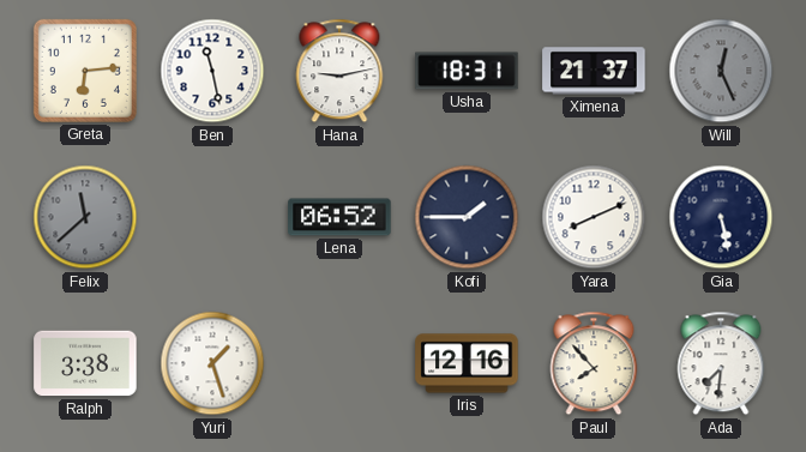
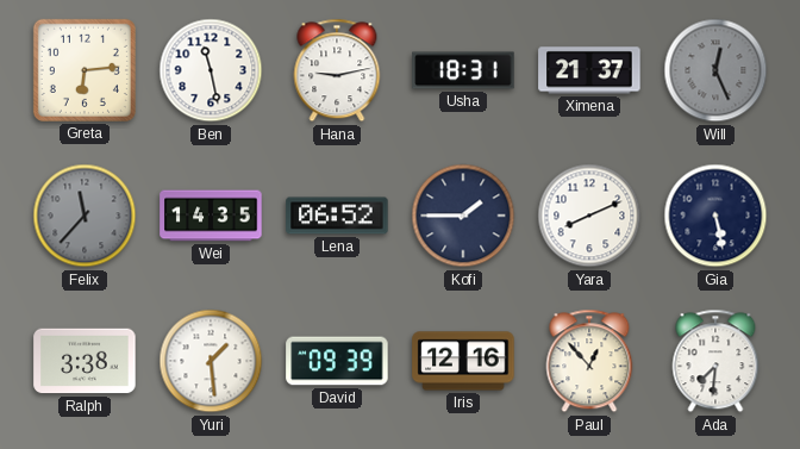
Felix: 11:38 -> 11:37 (85, 216)
Wei: none -> 14:35 (211, 216)
Yuri: 1:27 -> 1:29 (211, 361)
David: none -> 09:39 (337, 361)
Paul: 7:53 -> 12:53 (589, 361)
